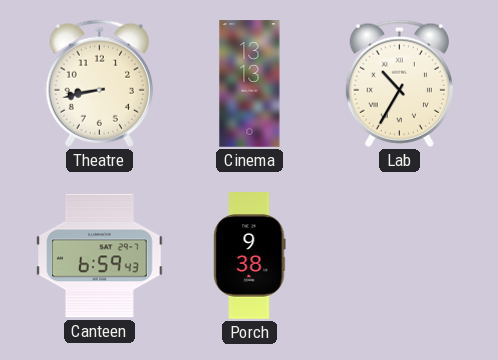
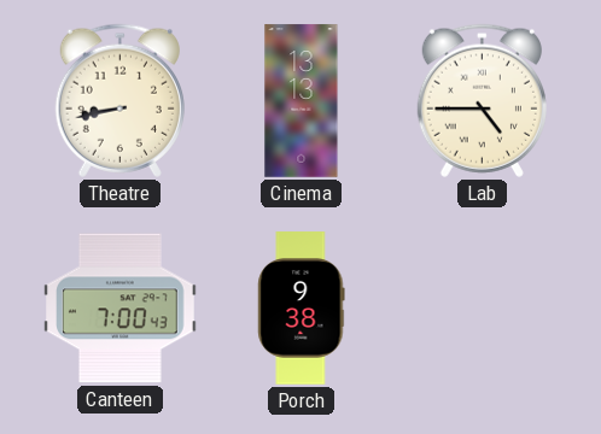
Lab: 10:35 -> 4:45 (482, 100)
Canteen: 6:59 -> 7:00 (121, 309)
